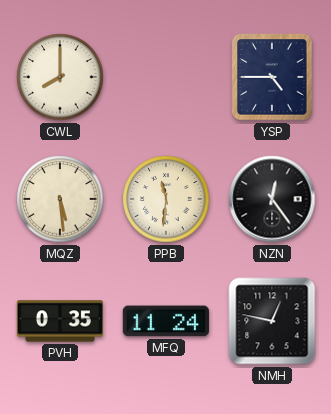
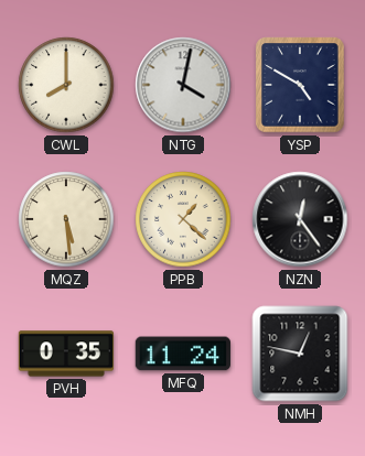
NTG: none -> 4:02 (183, 85)
YSP: 4:45 -> 4:50 (300, 85)
PPB: 11:31 -> 1:22 (183, 219)
